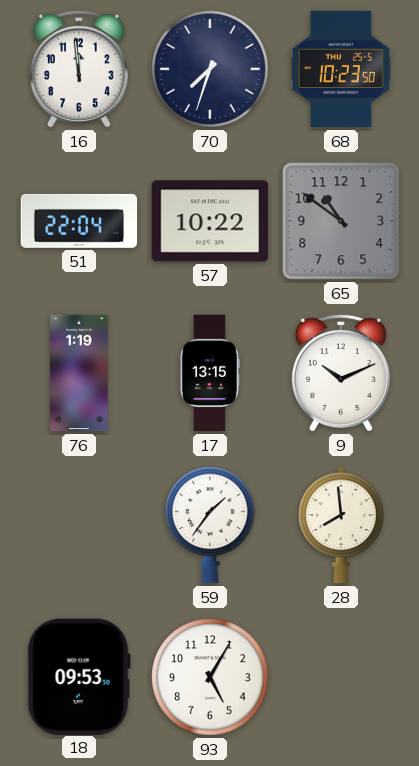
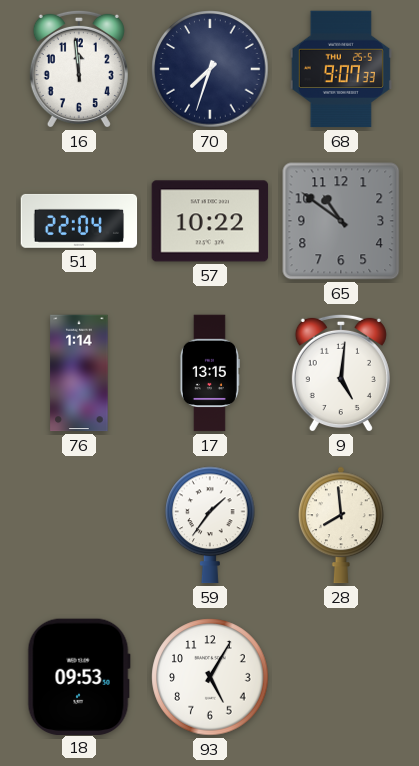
68: 10:23 -> 9:07 (341, 69)
76: 1:19 -> 1:14 (79, 373)
9: 10:11 -> 5:01 (341, 373)
